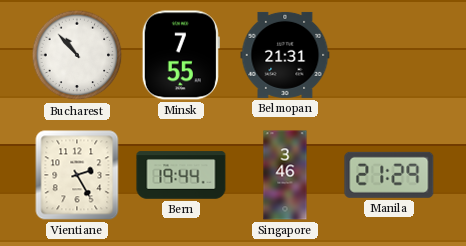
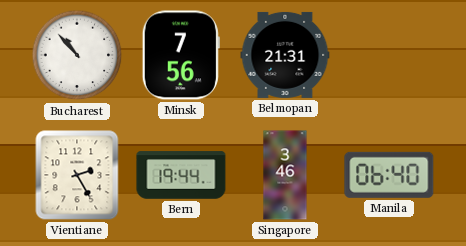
Minsk: 7:55 -> 7:56 (181, 55)
Manila: 21:29 -> 06:40 (389, 175)
